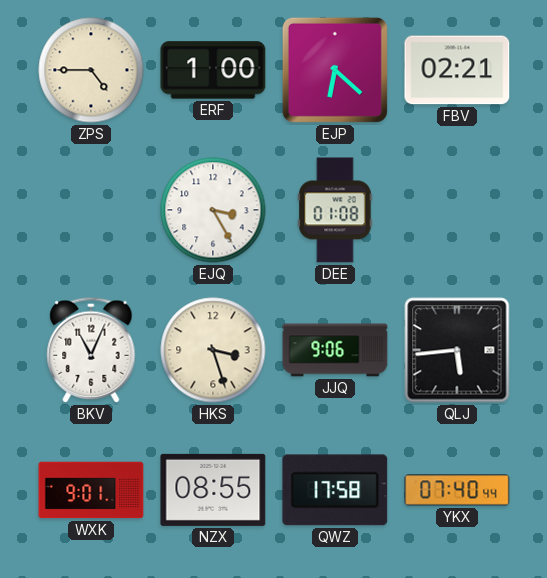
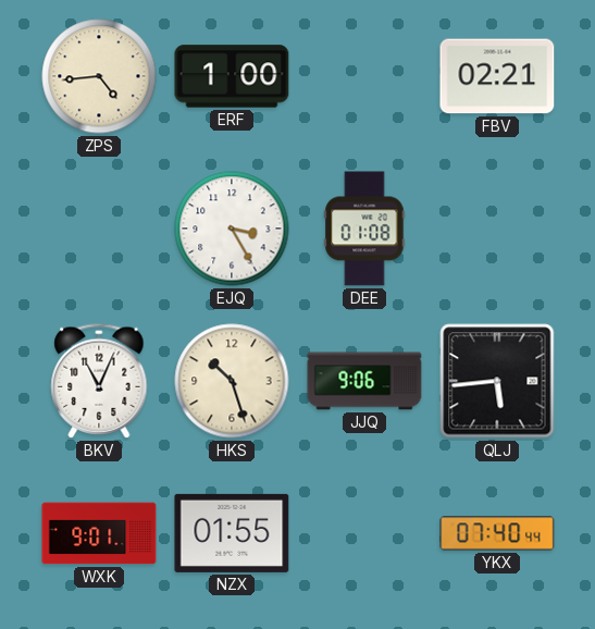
ZPS: 4:45 -> 4:44 (99, 76)
EJP: 6:22 -> none (335, 70)
HKS: 3:27 -> 10:27 (232, 381)
NZX: 08:55 -> 01:55 (232, 533)
QWZ: 17:58 -> none (335, 490)
